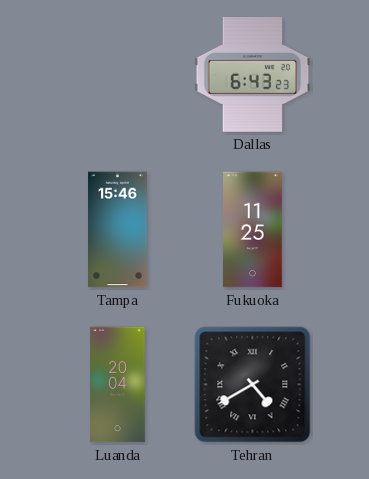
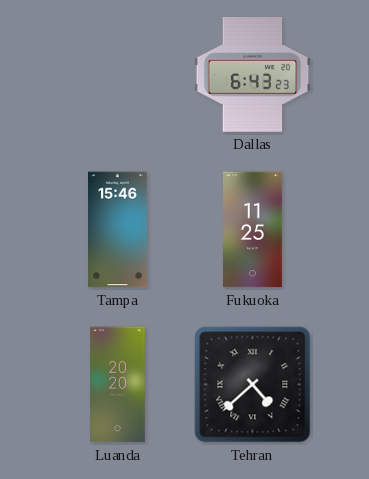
Luanda: 20:04 -> 20:20 (118, 385)
Tehran: 4:40 -> 4:38 (253, 385)
